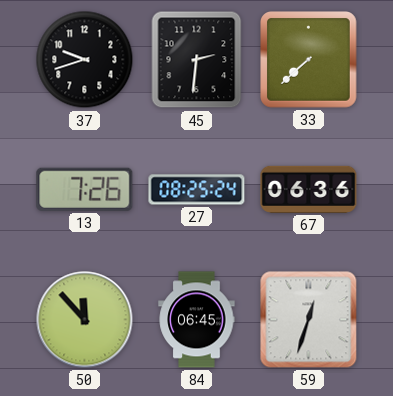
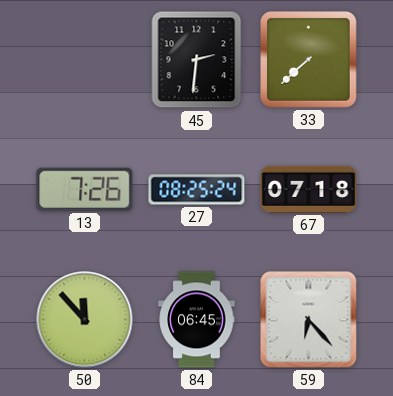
37: 9:42 -> none (85, 60)
67: 06:36 -> 07:18 (309, 189)
59: 12:33 -> 6:23 (309, 320)
